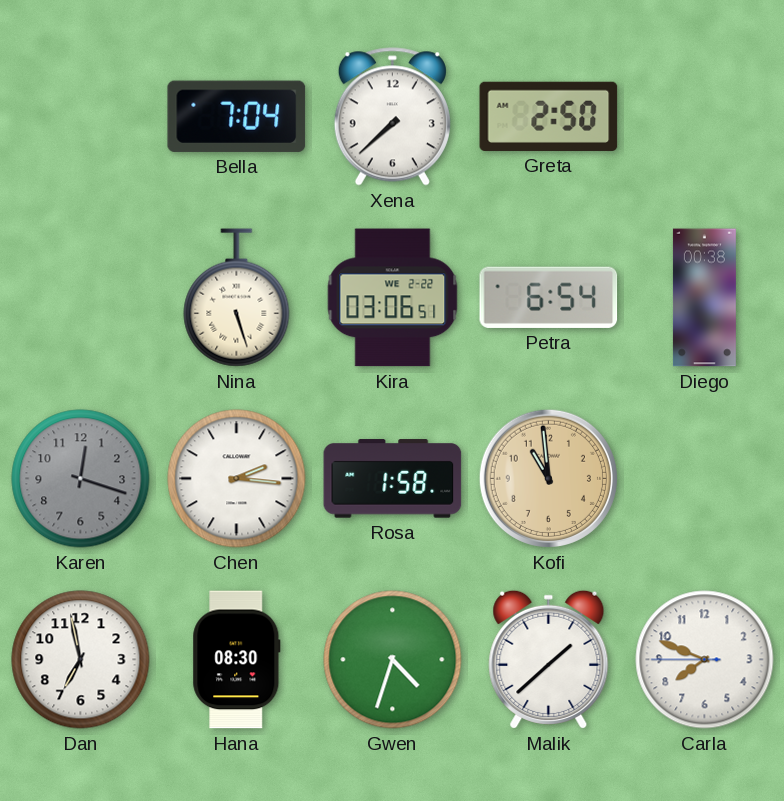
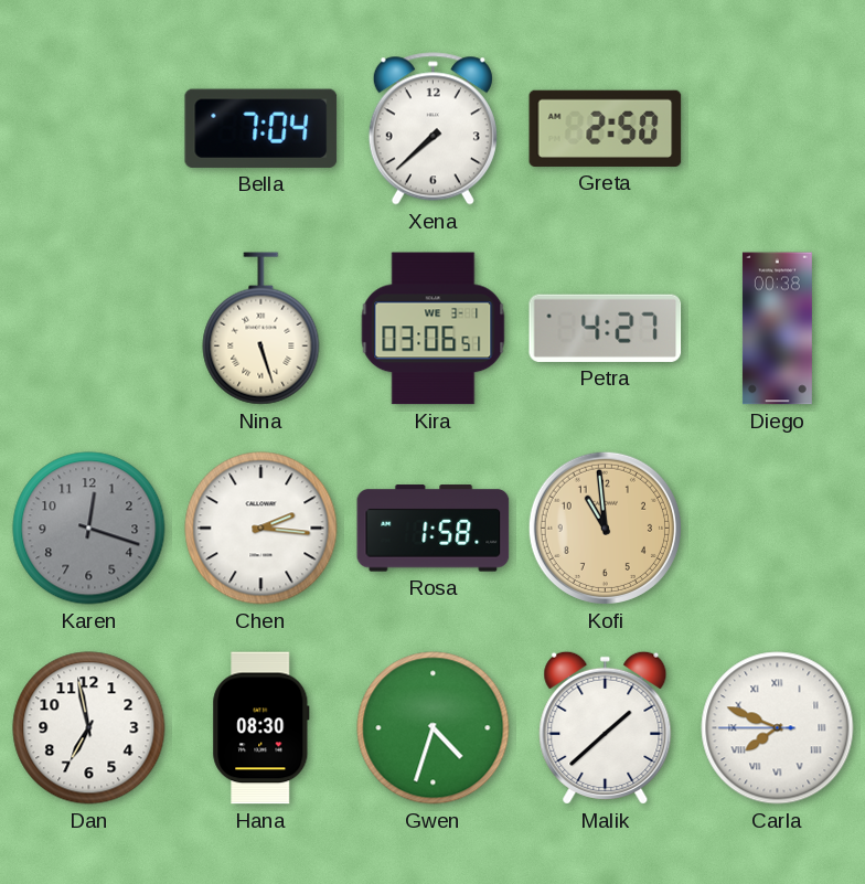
Kira date: WE 2-22 -> WE 3-1 (434, 329)
Petra: 6:54 -> 4:27 (606, 328)
Carla numerals: Arabic -> Roman (778, 728)
